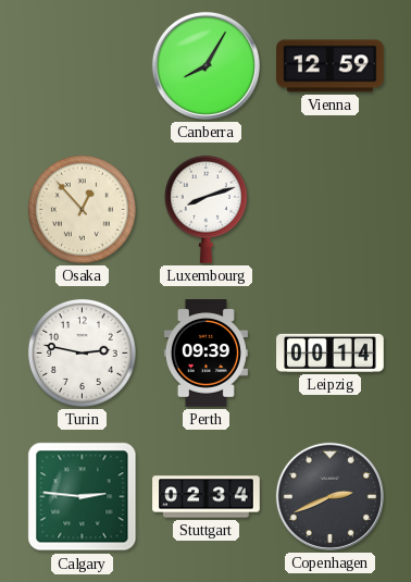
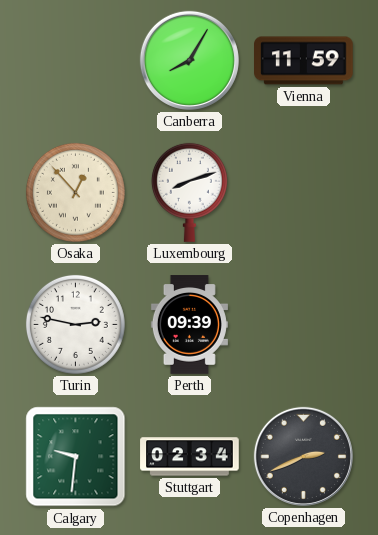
Vienna: 12:59 -> 11:59 (304, 61)
Leipzig: 00:14 -> none (331, 352)
Calgary: 2:46 -> 9:31 (76, 457)
